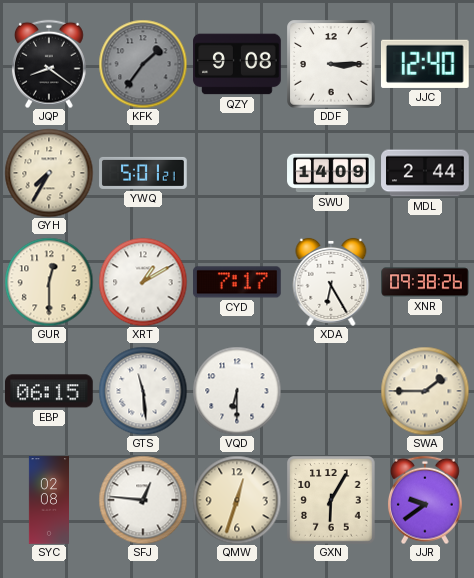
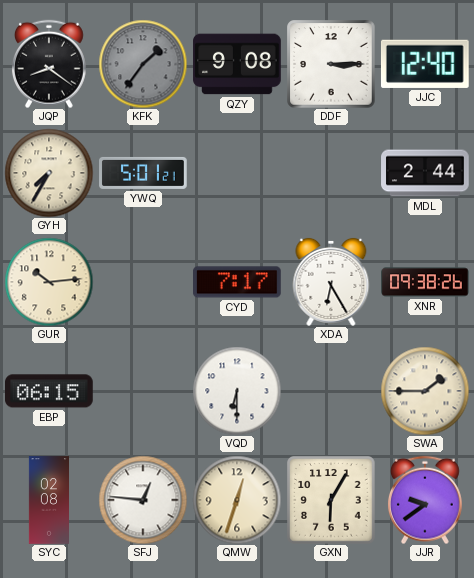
SWU: 14:09 -> none (331, 173)
GUR: 12:30 -> 10:14 (49, 282)
XRT: 1:10 -> none (143, 282)
GTS: 11:29 -> none (143, 391)
